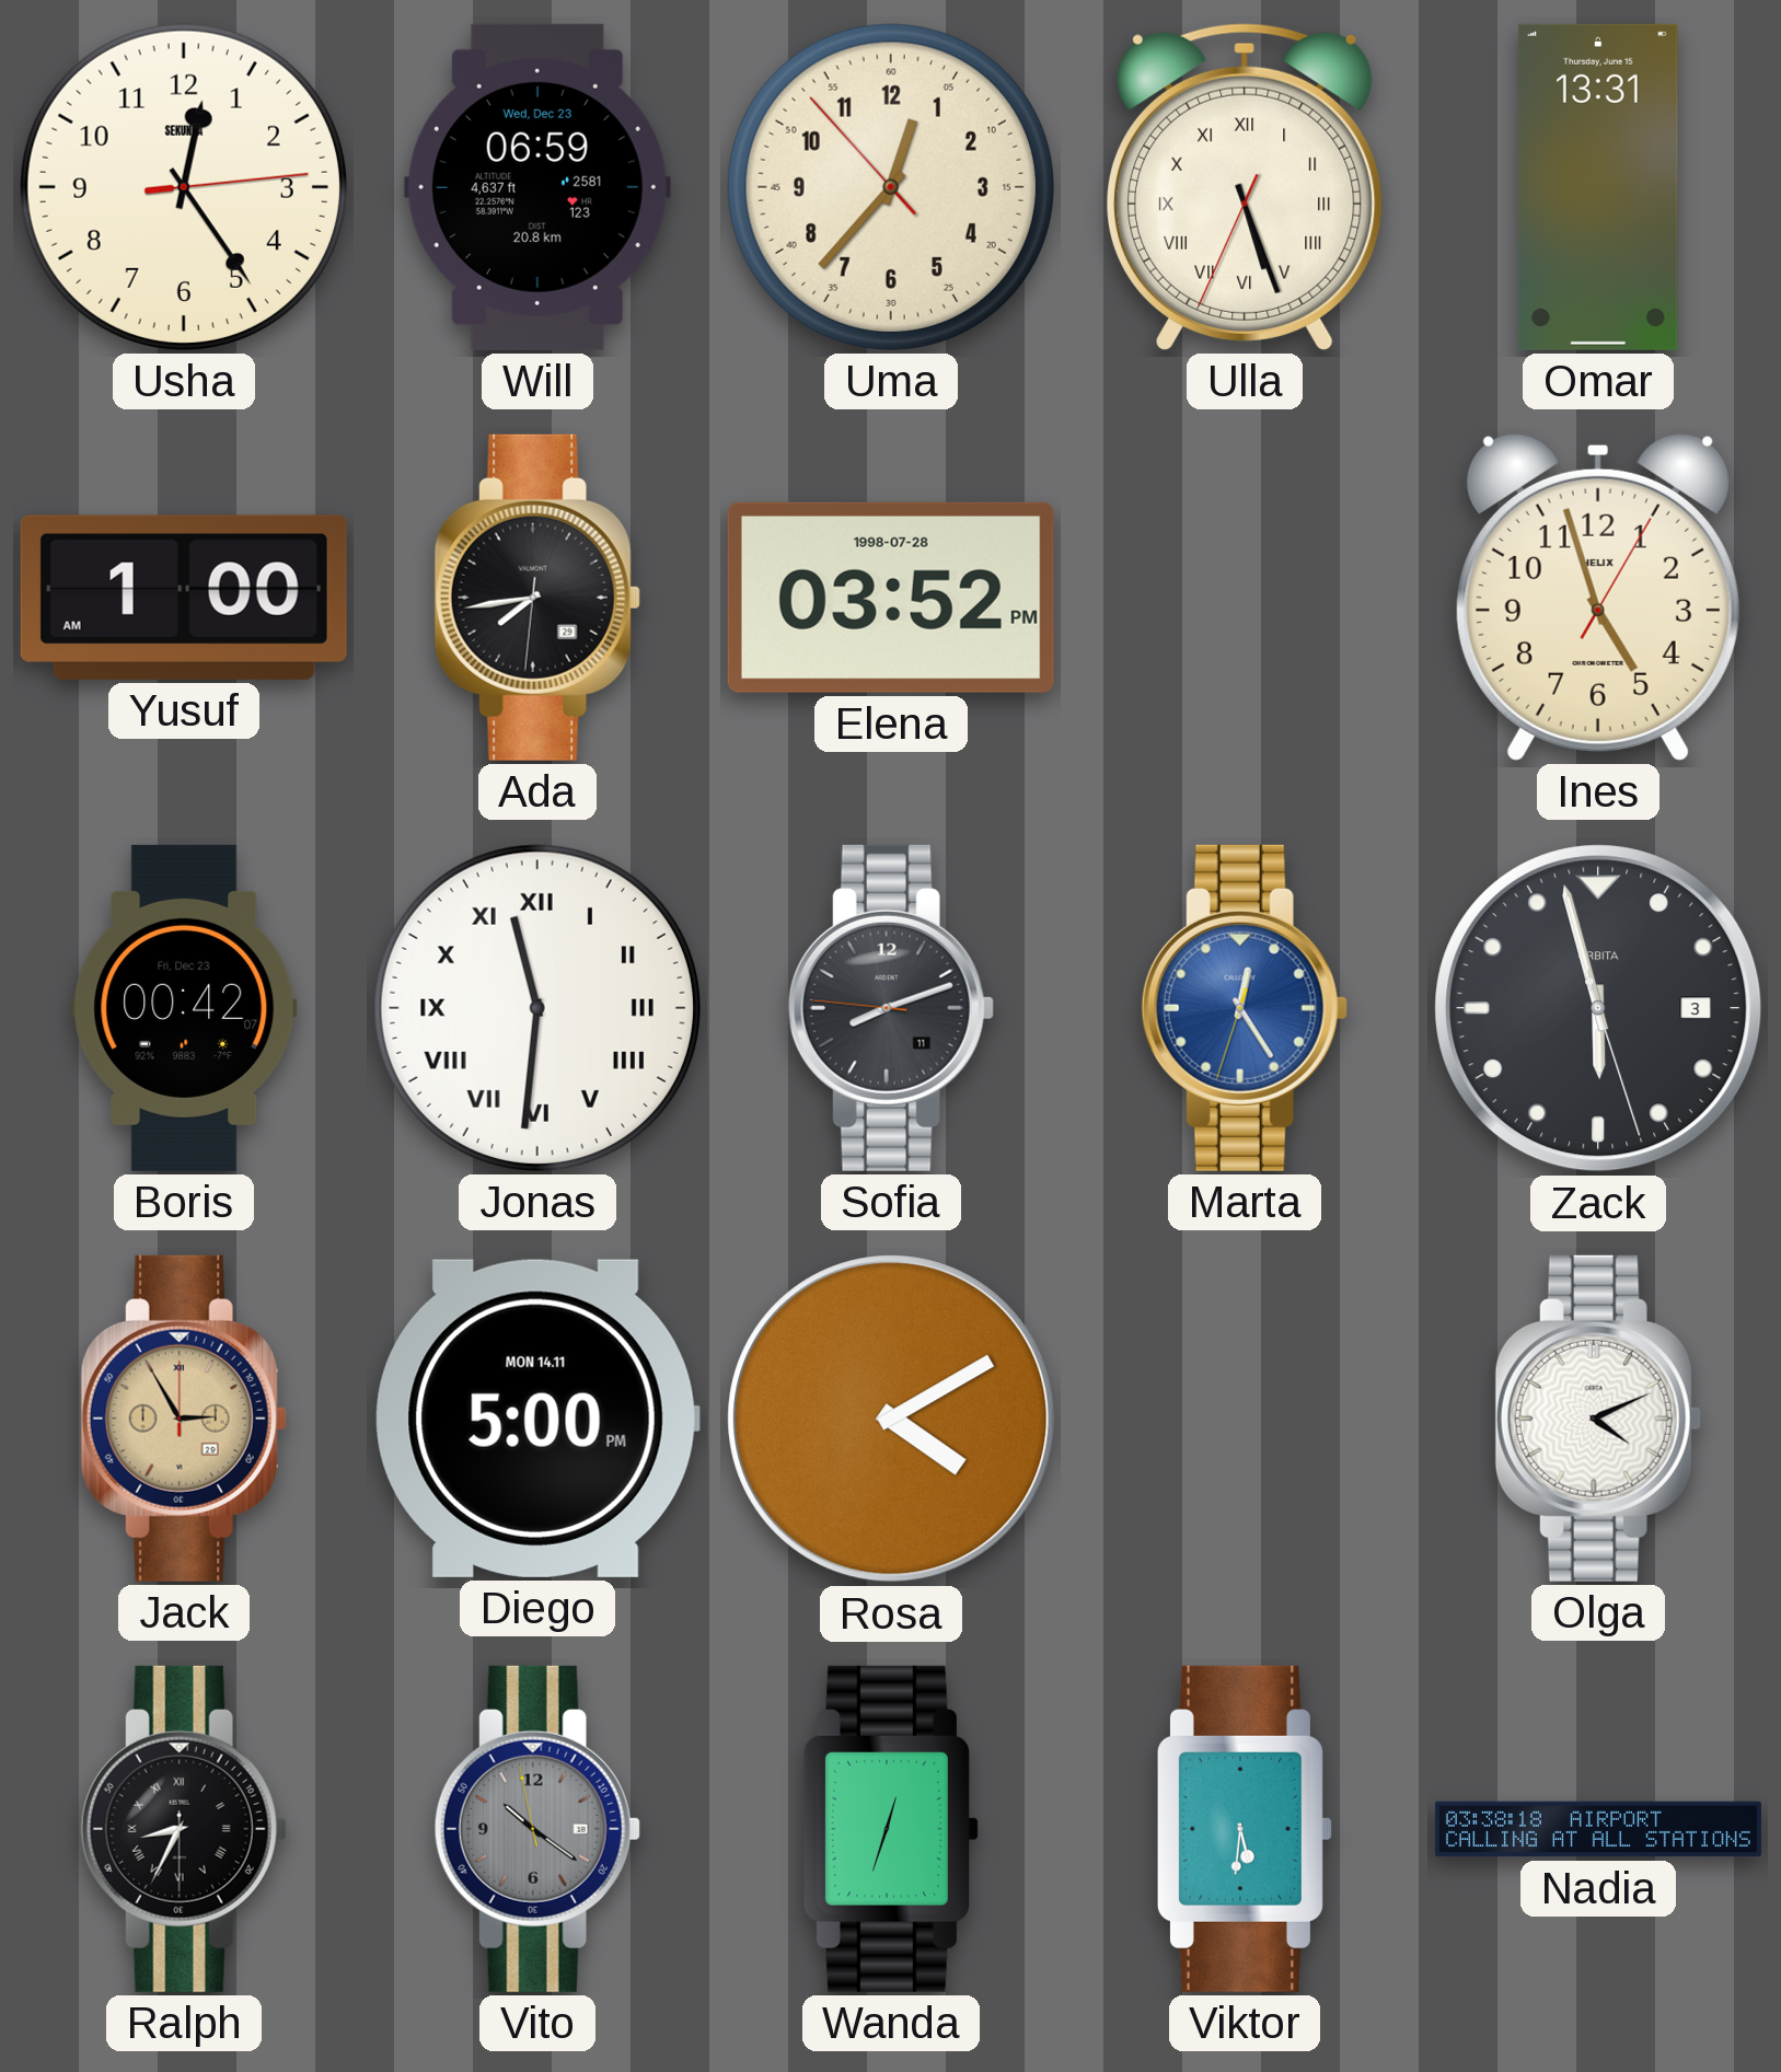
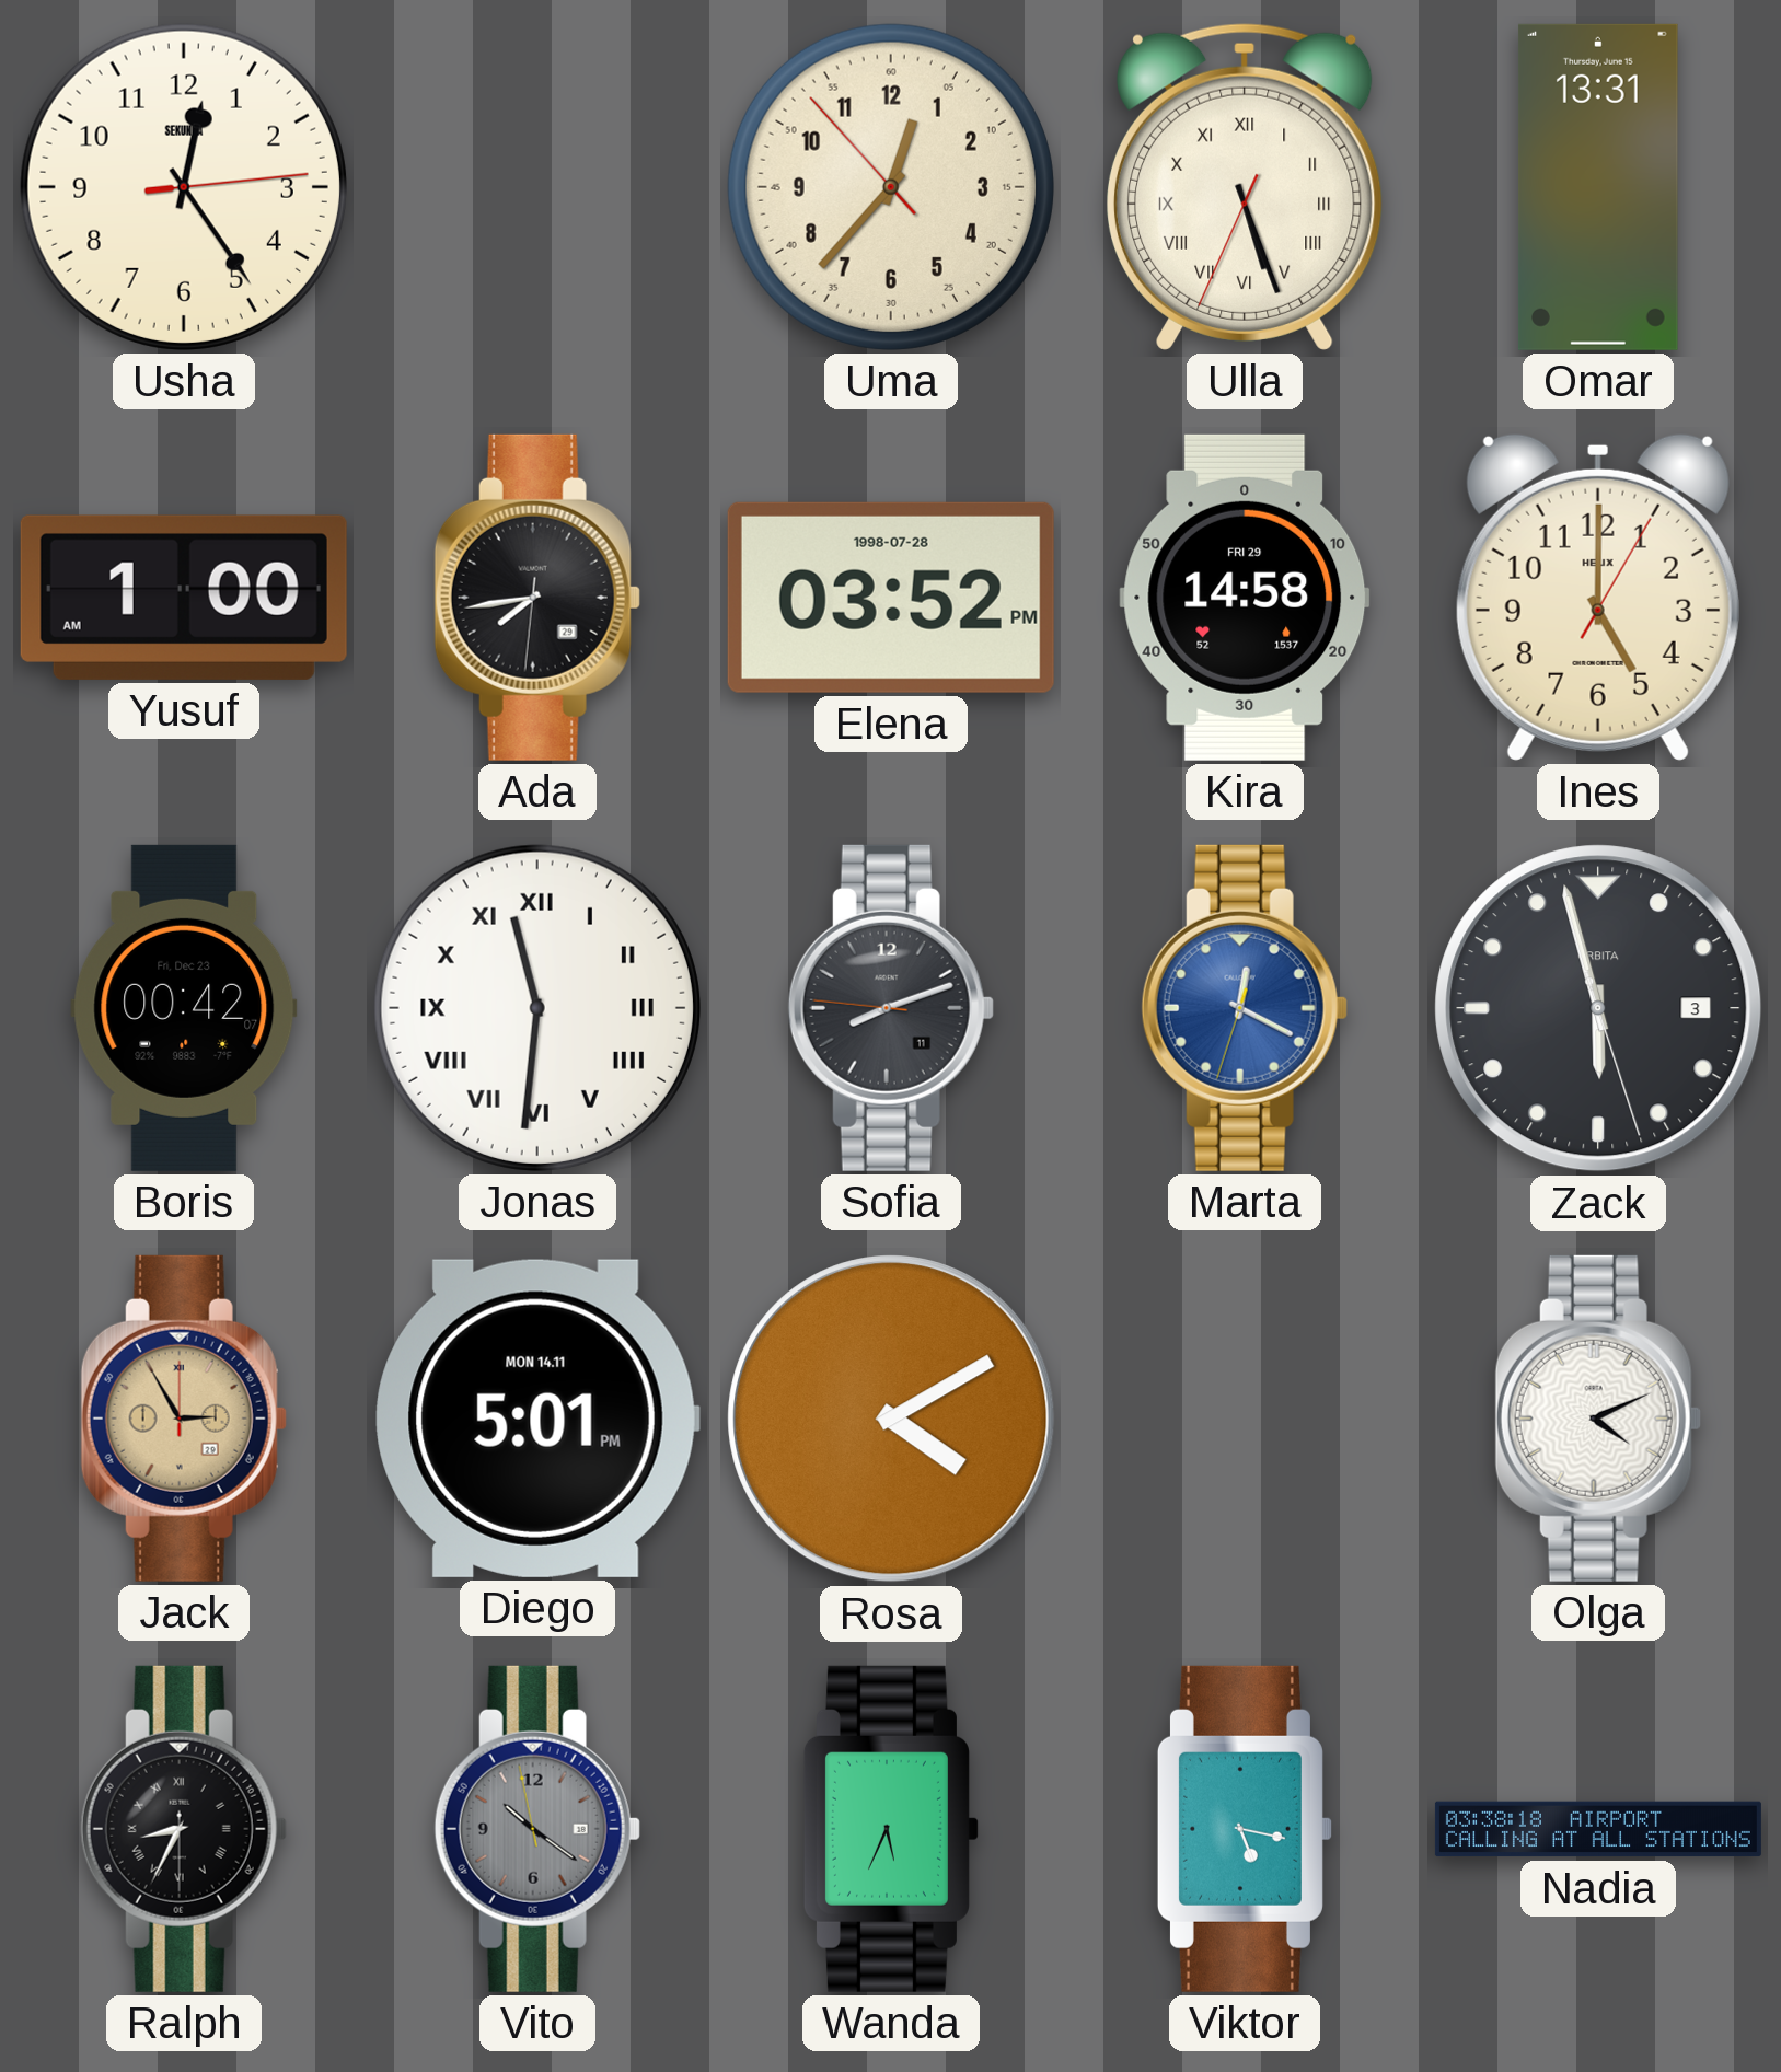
Will: 06:59 -> none (537, 187)
Kira: none -> 14:58 (1245, 598)
Ines: 4:57 -> 5:00 (1598, 597)
Marta: 12:24 -> 12:19 (1245, 1008)
Diego: 5:00 -> 5:01 (537, 1419)
Wanda: 12:33 -> 5:34 (891, 1829)
Viktor: 5:31 -> 5:17 (1245, 1829)
